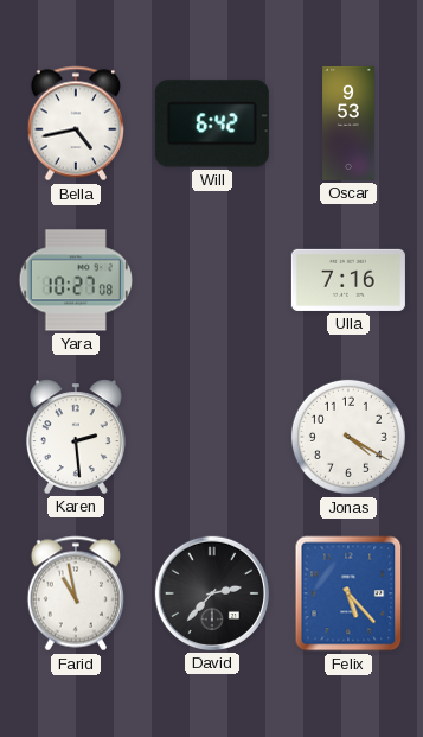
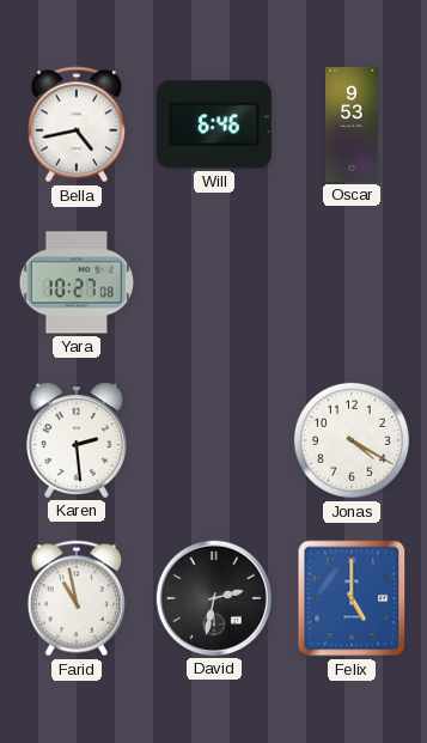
Will: 6:42 -> 6:46 (214, 124)
Ulla: 7:16 -> none (348, 280)
David: 2:37 -> 2:32 (214, 598)
Felix: 5:23 -> 5:00 (352, 598)
